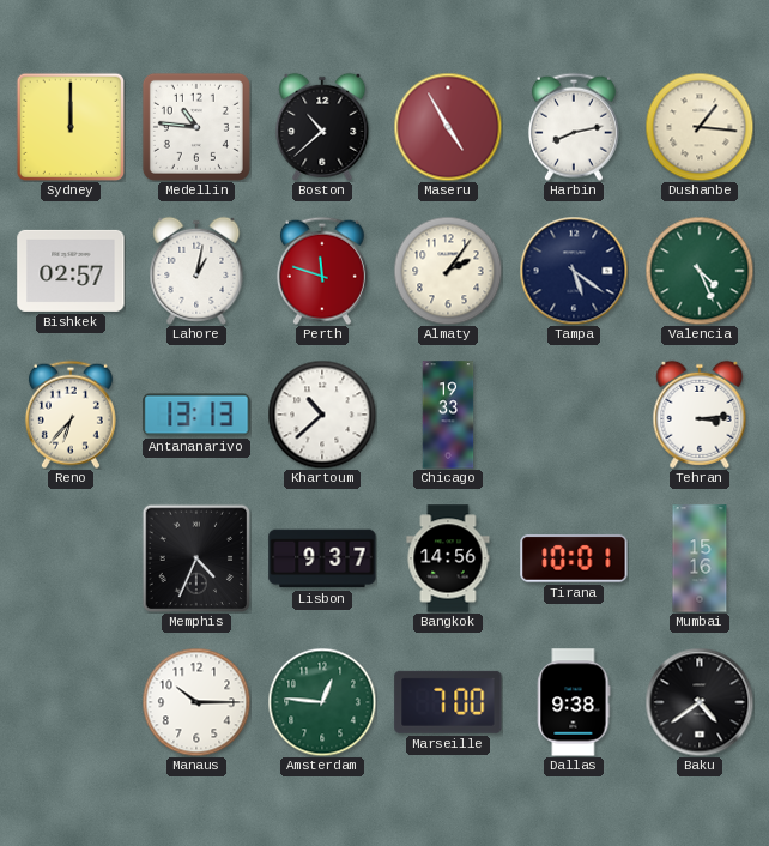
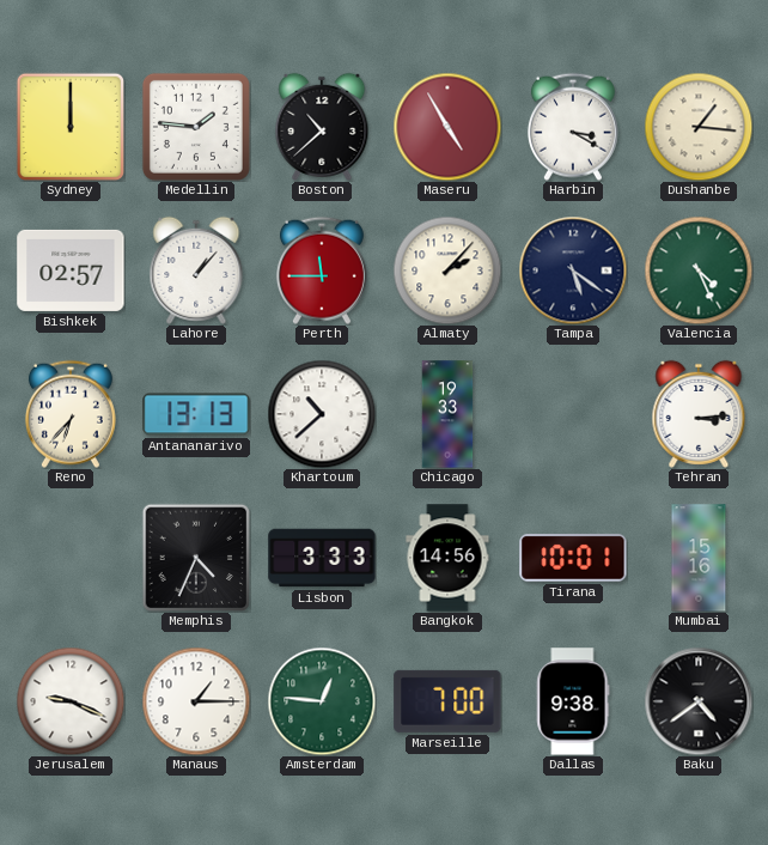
Medellin: 10:46 -> 1:46 (196, 127)
Harbin: 8:13 -> 3:20 (573, 127)
Lahore: 1:02 -> 1:07 (196, 270)
Perth: 11:48 -> 11:45 (322, 270)
Almaty: 2:06 -> 2:07 (447, 270)
Lisbon: 9:37 -> 3:33 (322, 558)
Jerusalem: none -> 9:19 (71, 701)
Manaus: 10:15 -> 1:15 (196, 701)
